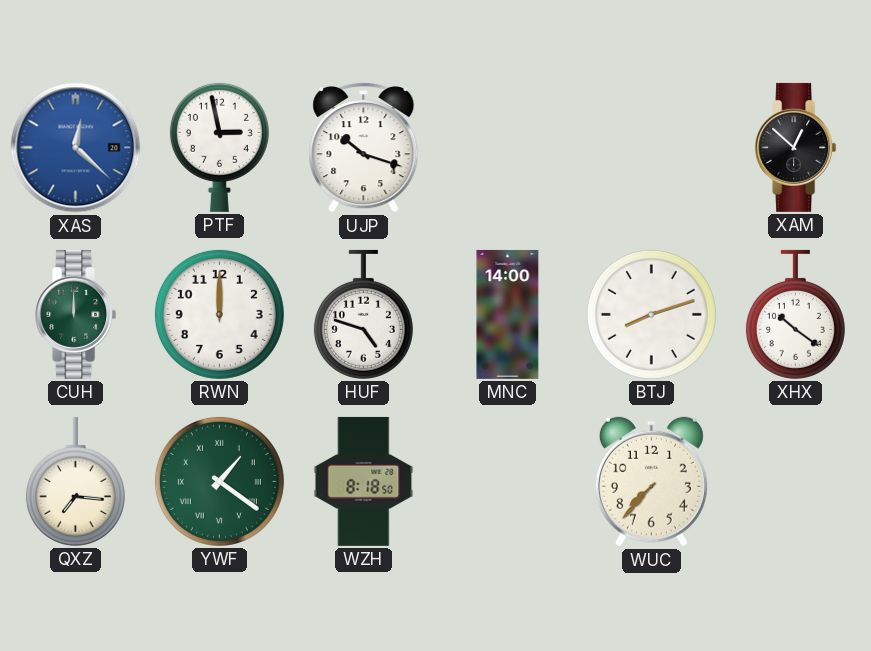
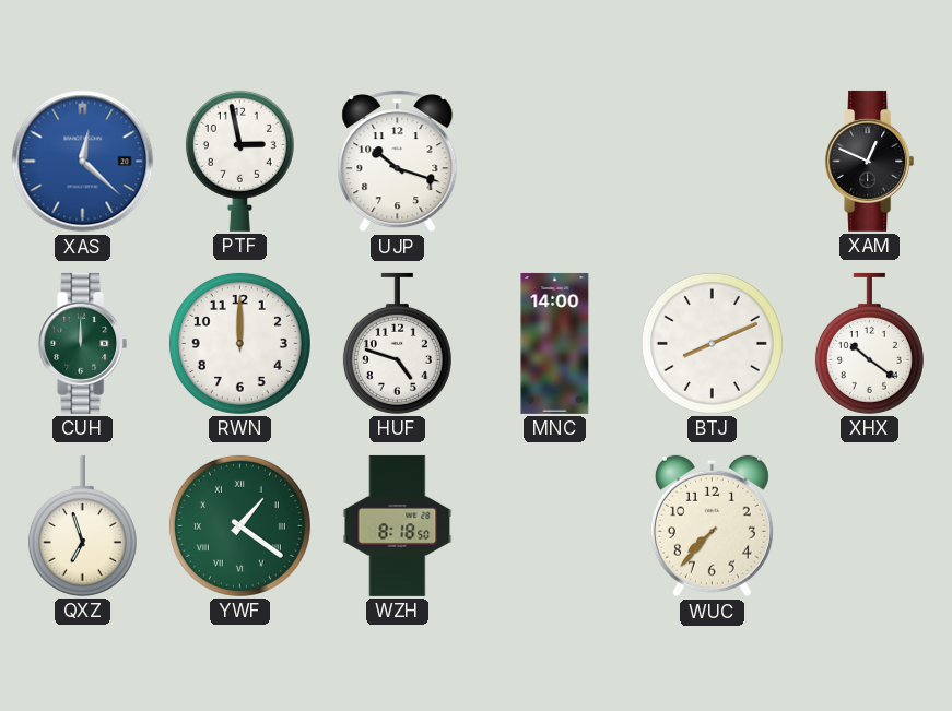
XAM: 12:52 -> 12:49 (870, 161)
BTJ: 8:12 -> 8:11 (712, 343)
QXZ: 7:16 -> 6:57 (82, 525)
